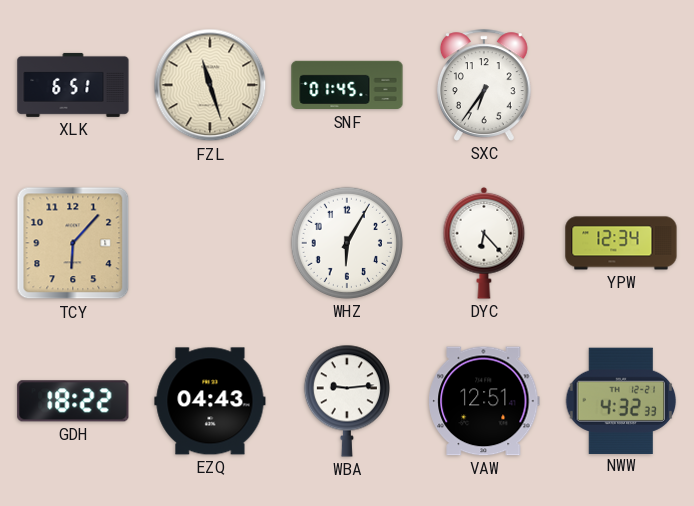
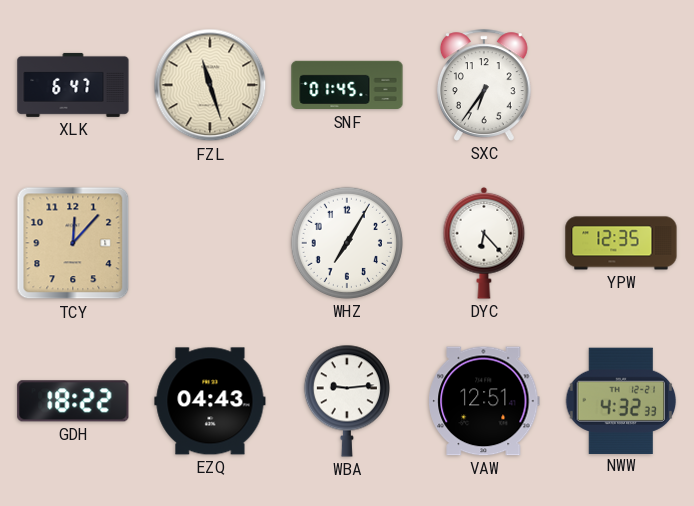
XLK: 6:51 -> 6:47 (73, 85)
TCY: 6:07 -> 12:07 (73, 243)
WHZ: 6:05 -> 7:05 (347, 243)
YPW: 12:34 -> 12:35 (621, 243)
